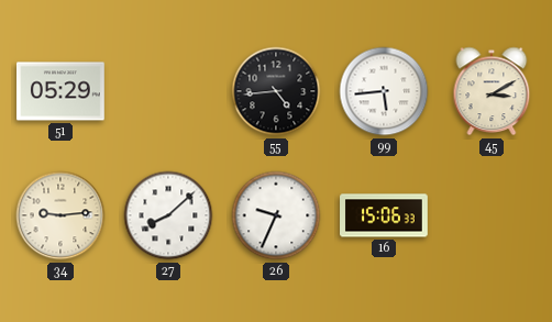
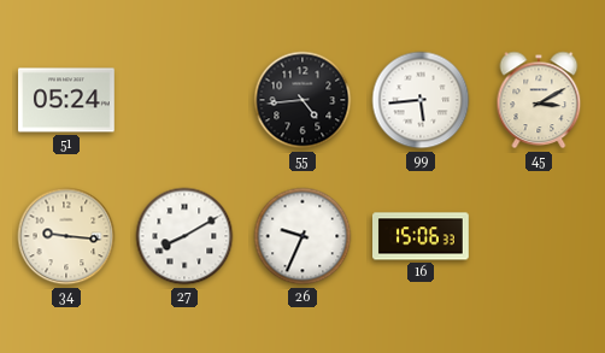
51: 05:29 -> 05:24 (67, 100)
34: 9:14 -> 9:16 (66, 236)
27: 8:08 -> 8:10 (184, 236)
